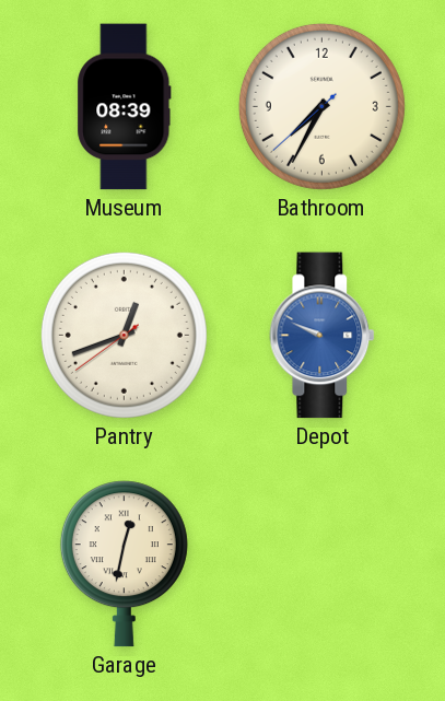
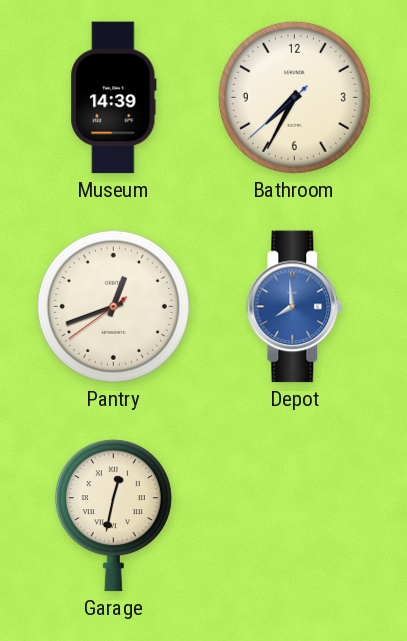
Museum: 08:39 -> 14:39 (114, 98)
Depot: 9:49 -> 7:59 (295, 307)
